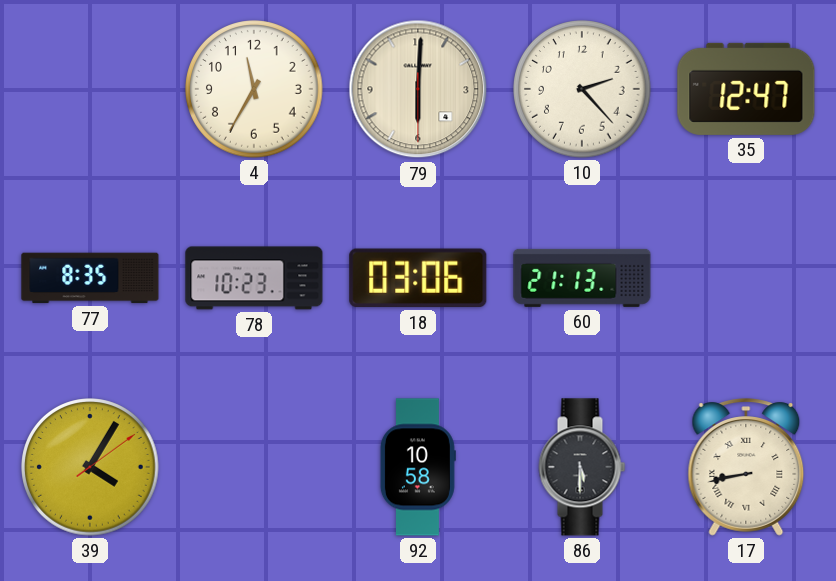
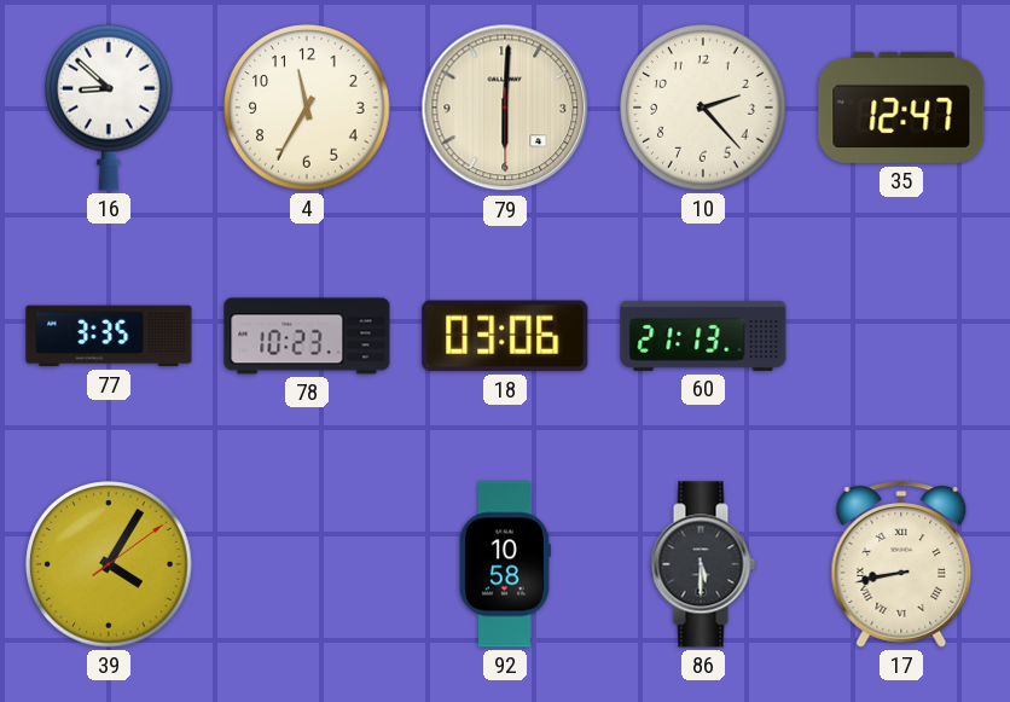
16: none -> 8:52 (110, 108)
77: 8:35 -> 3:35 (109, 336)
